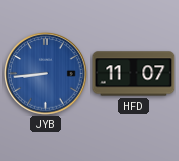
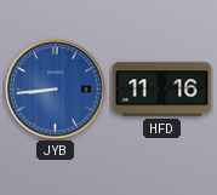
HFD: 11:07 -> 11:16 (162, 90)
